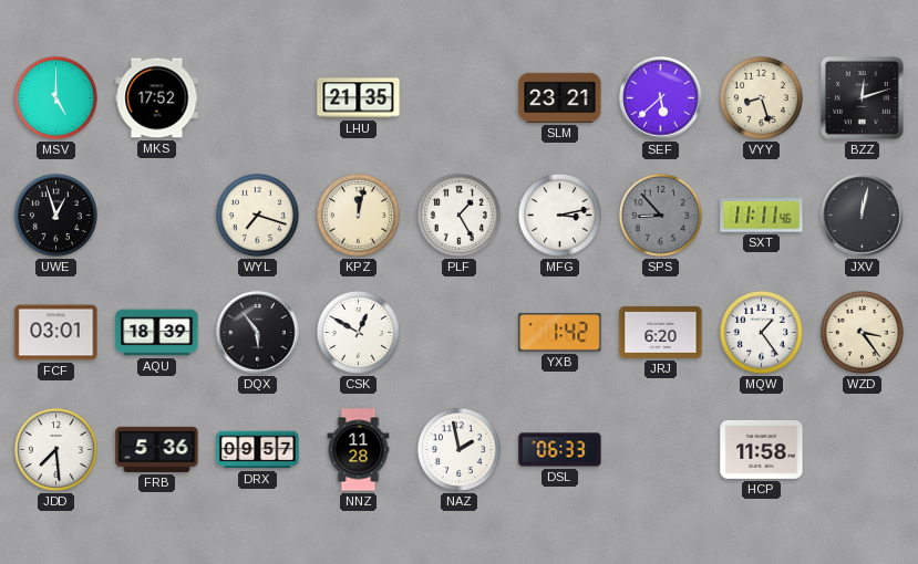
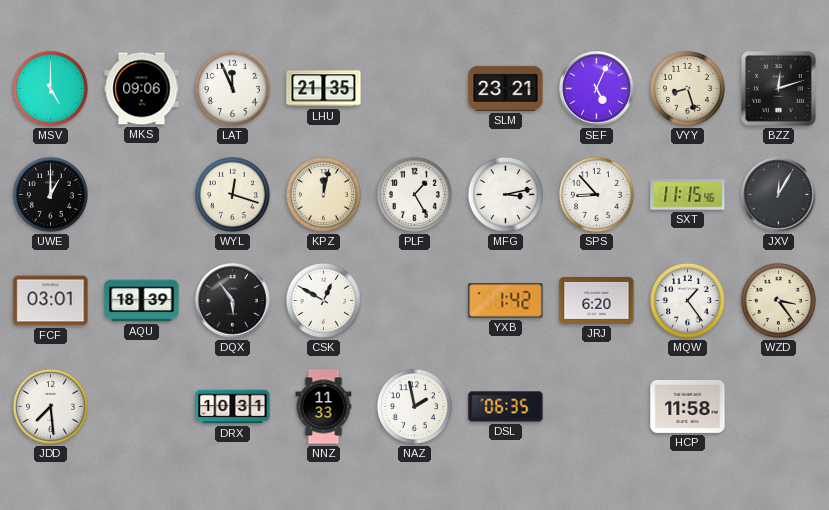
MKS: 17:52 -> 09:06 (142, 89)
LAT: none -> 11:56 (232, 88)
SEF: 5:38 -> 5:04 (597, 89)
UWE: 12:57 -> 1:00 (50, 194)
WYL: 7:18 -> 12:18 (232, 194)
SPS dial: grey -> white (596, 194)
SXT: 11:11 -> 11:15 (688, 195)
JXV: 12:02 -> 12:05 (779, 195)
FRB: 5:36 -> none (157, 449)
DRX: 09:57 -> 10:31 (233, 407)
NNZ: 11:28 -> 11:33 (324, 407)
DSL: 06:33 -> 06:35 (506, 407)
